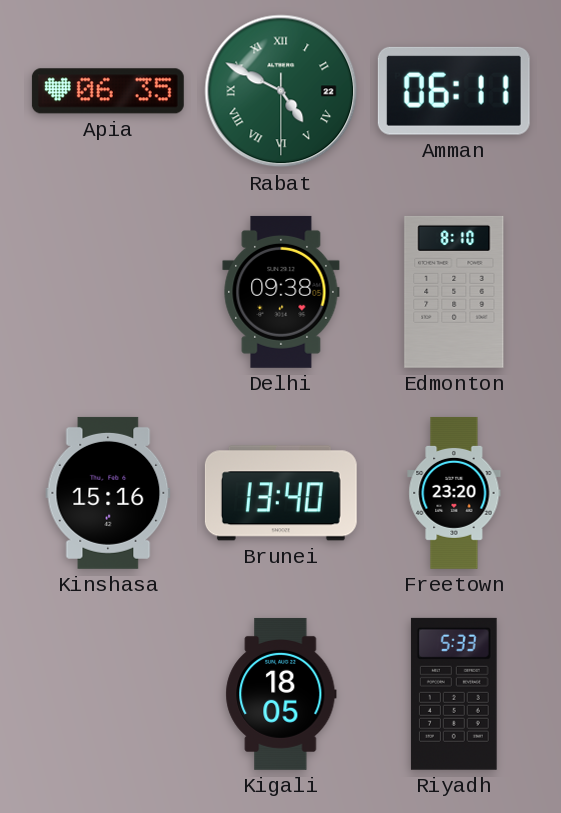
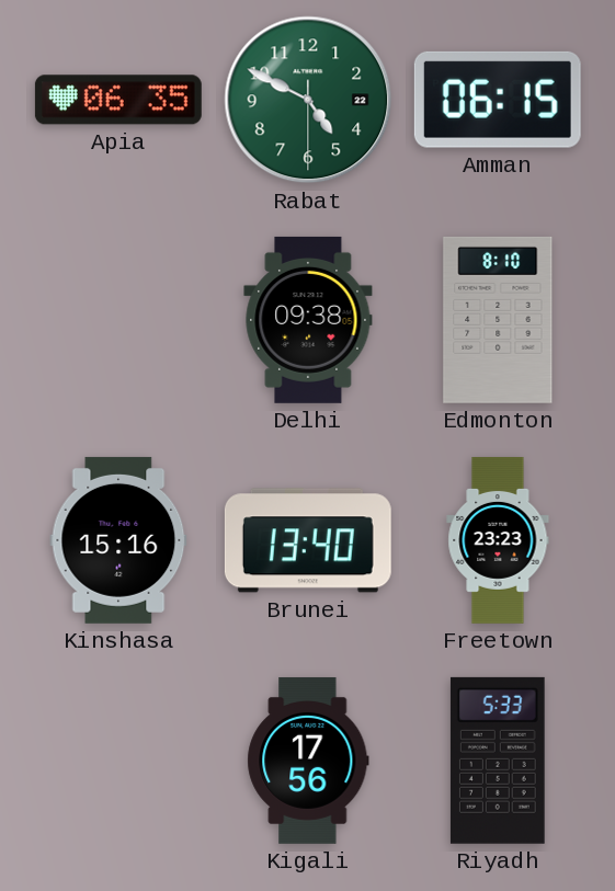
Rabat numerals: Roman -> Arabic (308, 100)
Amman: 06:11 -> 06:15 (498, 100)
Freetown: 23:20 -> 23:23 (498, 540)
Kigali: 18:05 -> 17:56 (308, 761)
